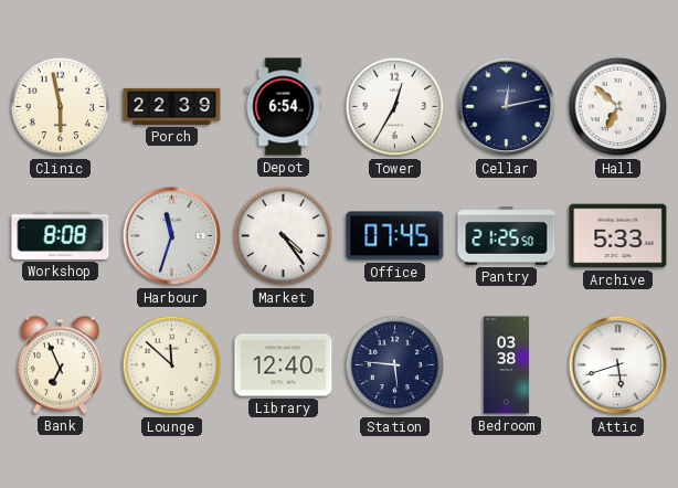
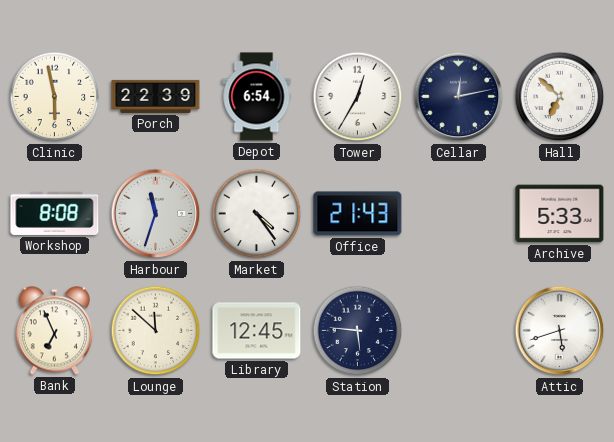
Office: 07:45 -> 21:43 (358, 214)
Pantry: 21:25 -> none (507, 236)
Library: 12:40 -> 12:45 (257, 331)
Bedroom: 03:38 -> none (507, 365)
